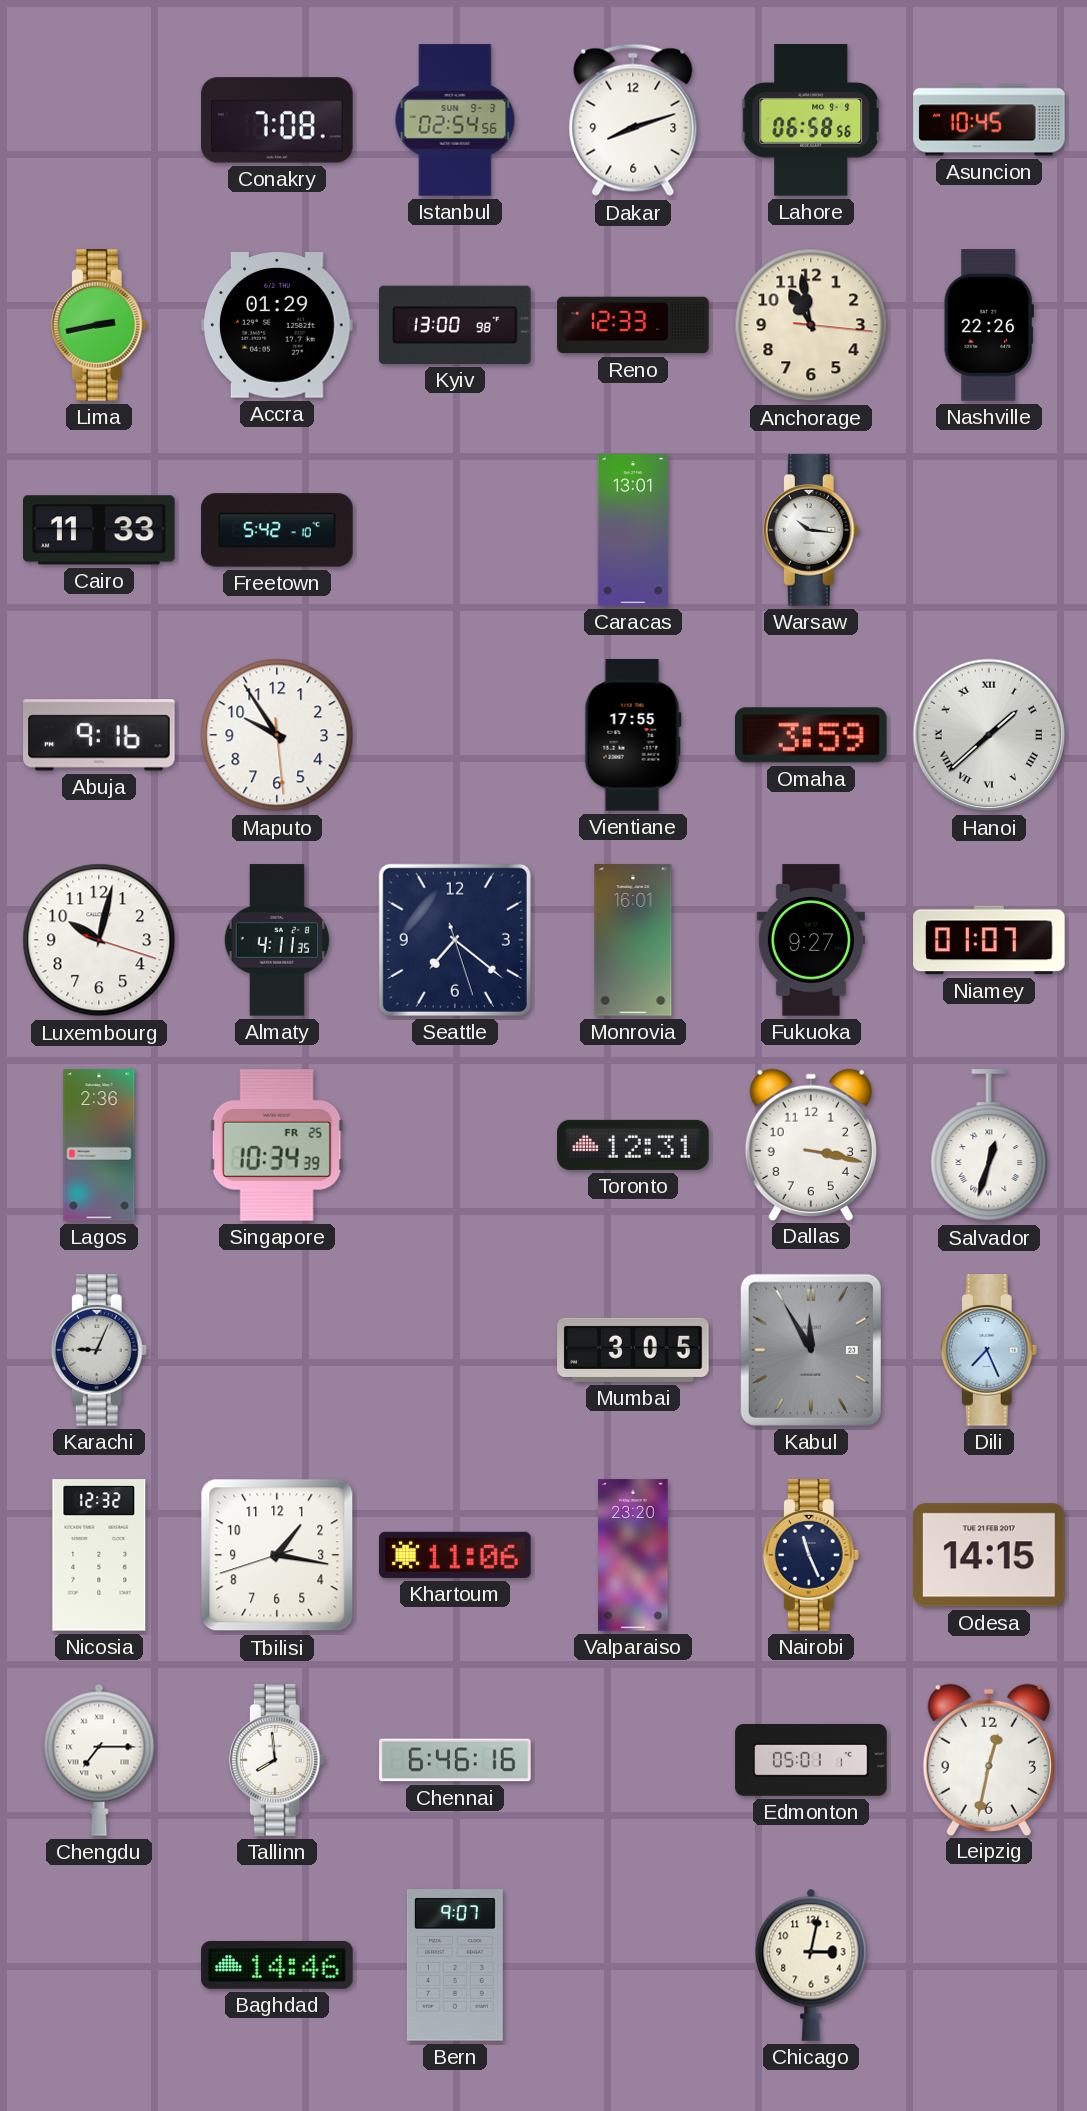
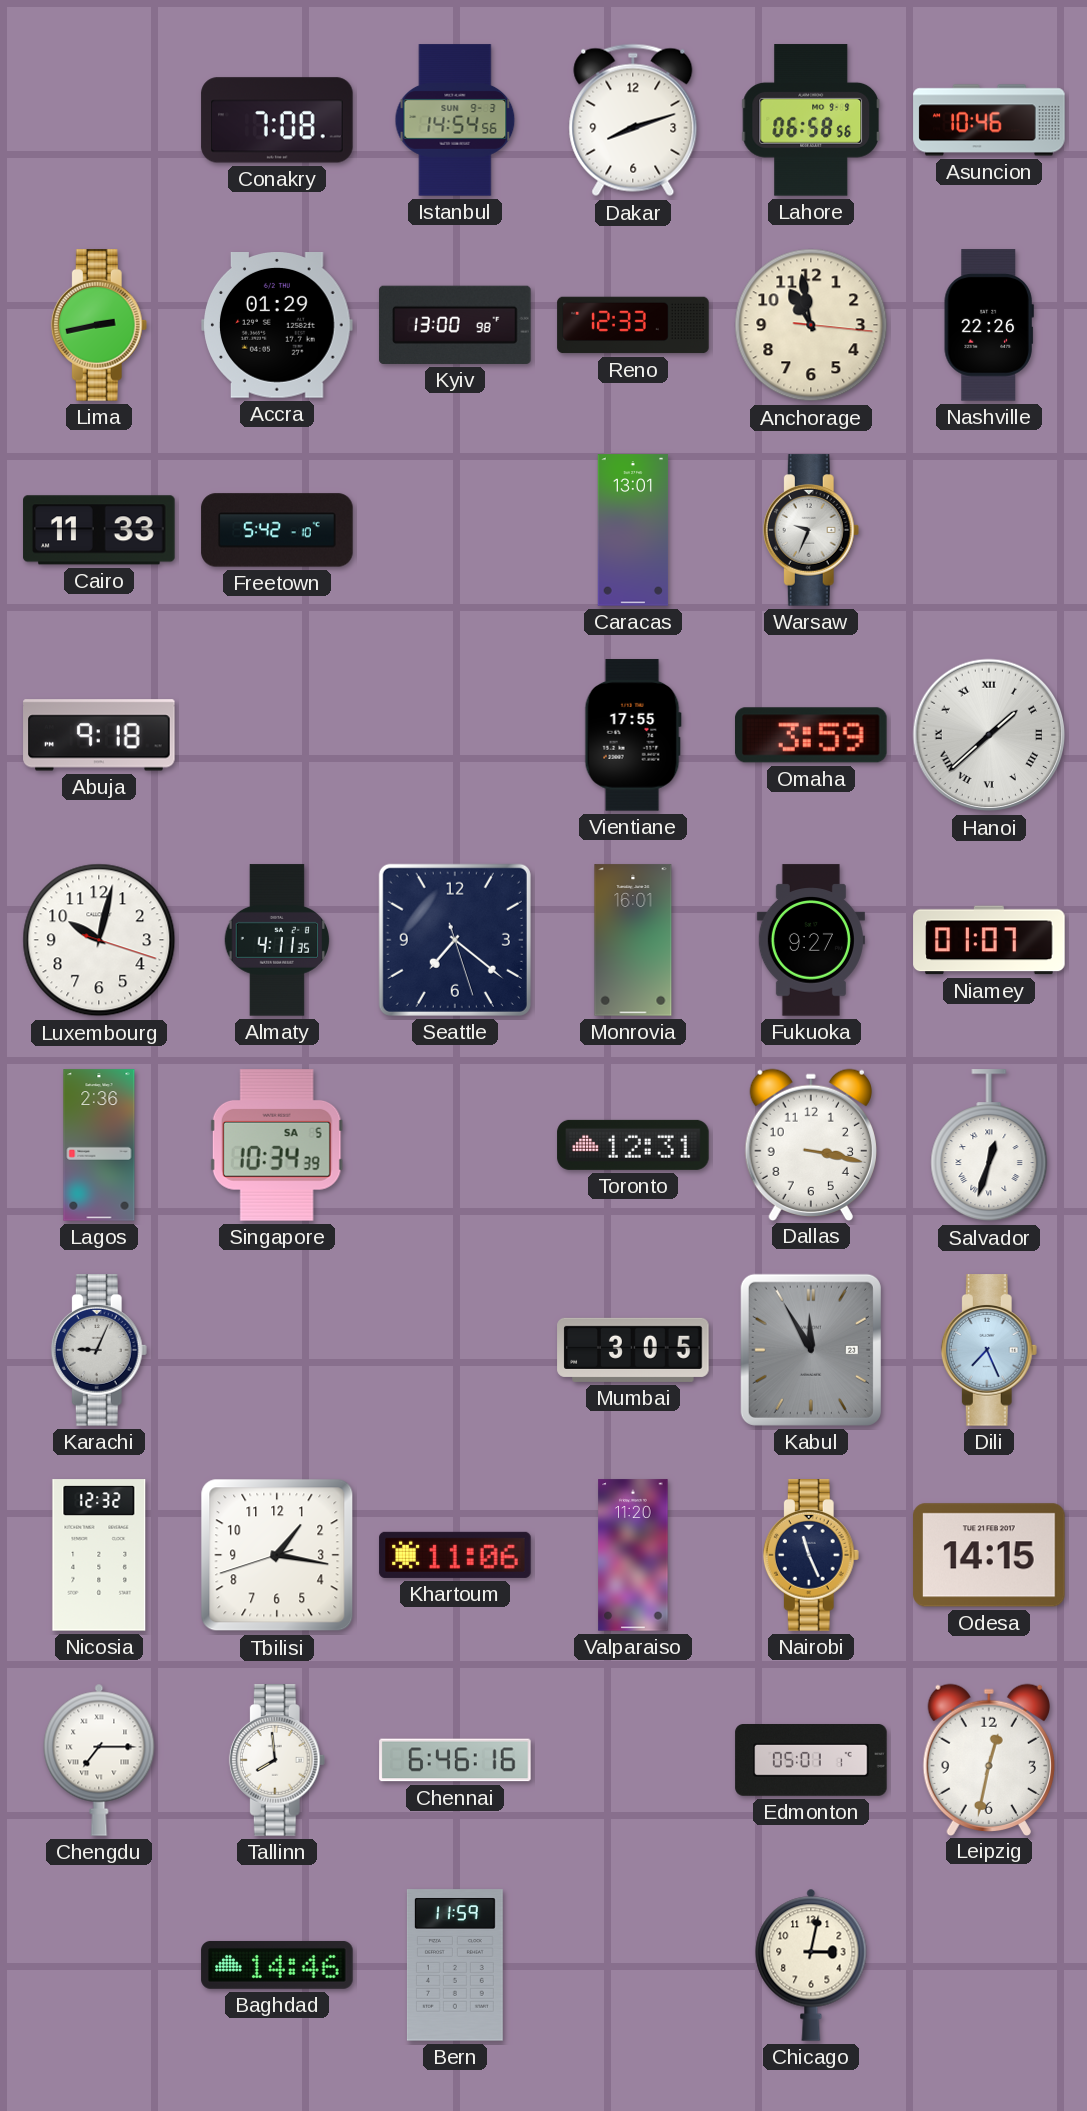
Istanbul: 02:54 -> 14:54 (455, 120)
Asuncion: 10:45 -> 10:46 (989, 120)
Warsaw: 10:16 -> 9:34 (811, 530)
Abuja: 9:16 -> 9:18 (99, 735)
Maputo: 9:54 -> none (277, 735)
Singapore date: FR 25 -> SA 5 (277, 1145)
Valparaiso: 23:20 -> 11:20 (633, 1555)
Bern: 9:07 -> 11:59 (455, 1965)
